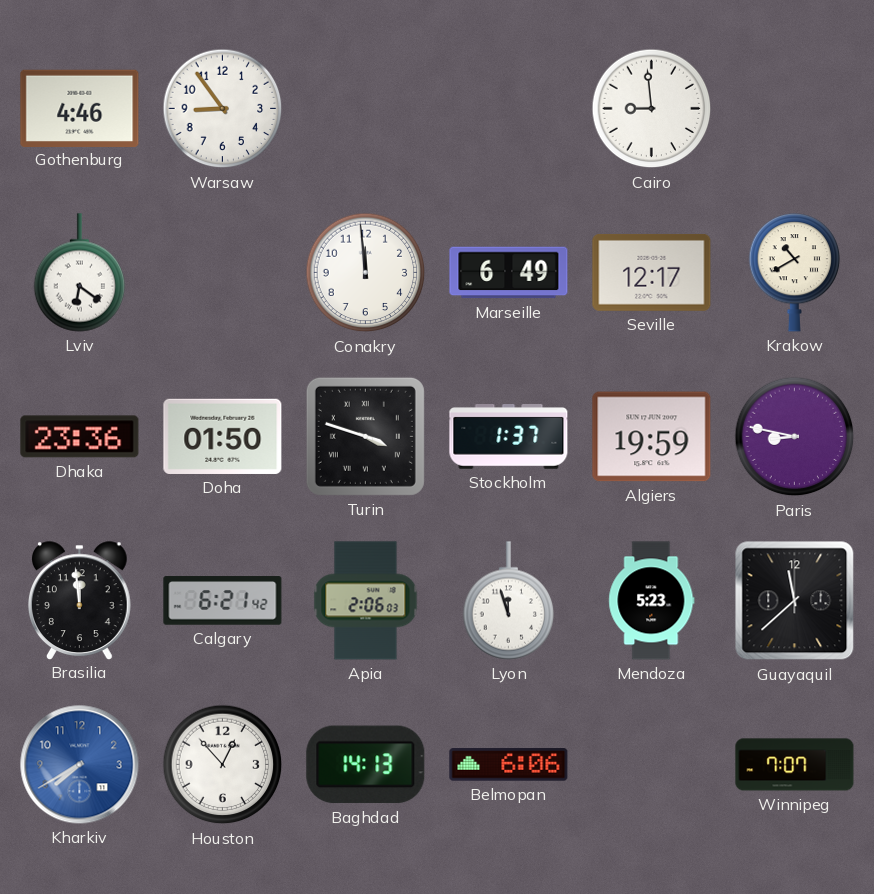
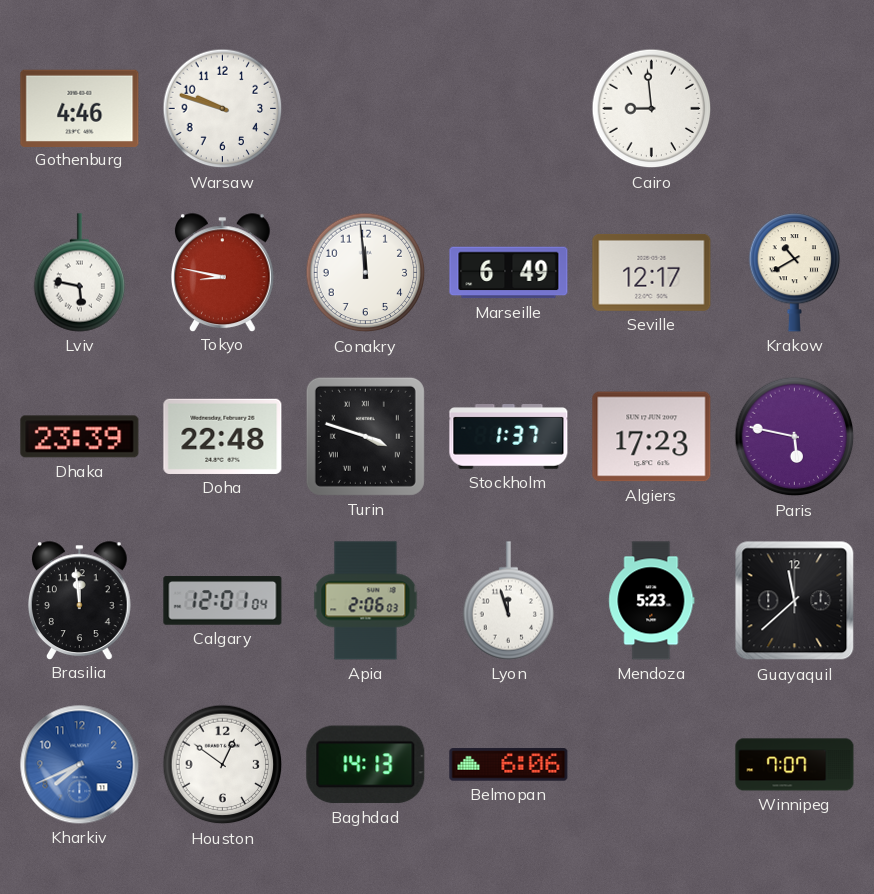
Warsaw: 8:54 -> 9:48 (223, 109)
Lviv: 6:21 -> 5:47 (80, 273)
Tokyo: none -> 8:47 (223, 272)
Dhaka: 23:36 -> 23:39 (80, 437)
Doha: 01:50 -> 22:48 (223, 436)
Algiers: 19:59 -> 17:23 (652, 437)
Paris: 8:47 -> 5:47 (795, 437)
Calgary: 6:21 -> 12:01 (223, 601)
Kharkiv: 7:40 -> 7:41 (80, 765)
Houston: 12:53 -> 12:51 (223, 765)
